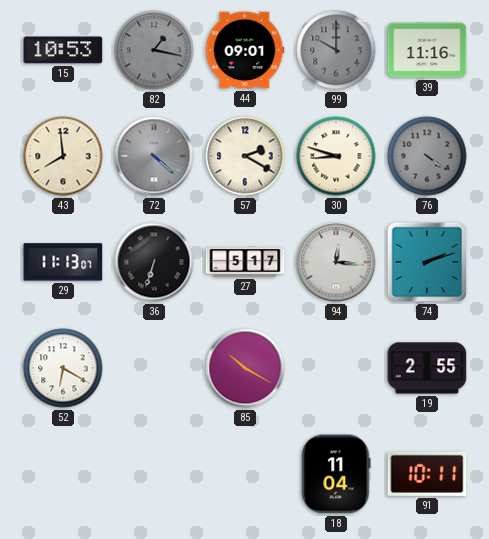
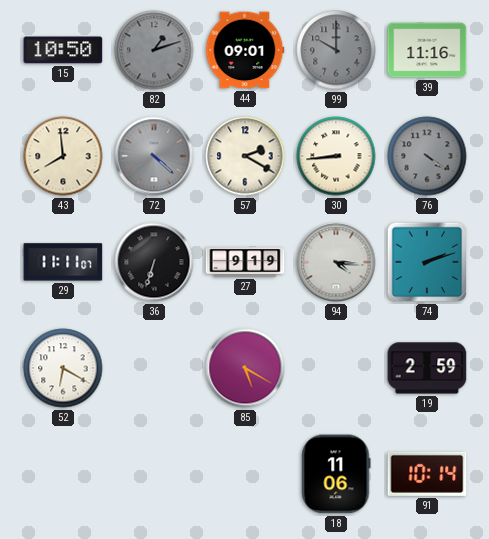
15: 10:53 -> 10:50 (63, 50)
82: 1:17 -> 1:12 (154, 50)
30: 8:48 -> 8:44 (336, 156)
29: 11:13 -> 11:11 (63, 262)
27: 5:17 -> 9:19 (245, 262)
94: 12:16 -> 4:16 (336, 262)
85: 10:20 -> 5:20 (245, 368)
19: 2:55 -> 2:59 (427, 368)
18: 11:04 -> 11:06 (336, 474)
91: 10:11 -> 10:14 (427, 474)
